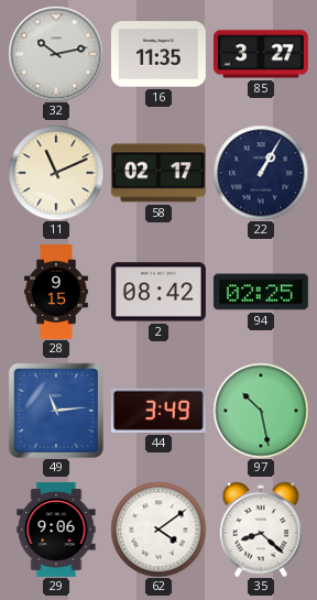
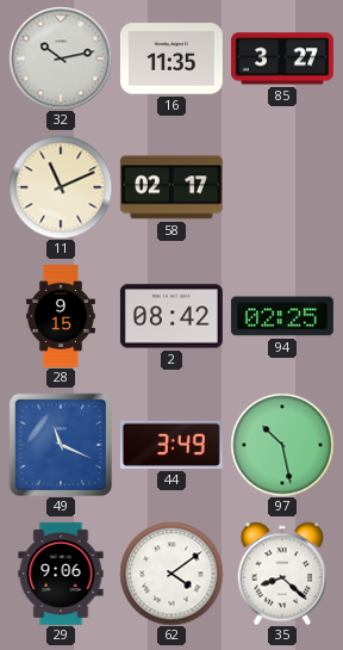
22: 1:05 -> none (261, 173)
49: 11:14 -> 11:19 (60, 444)
